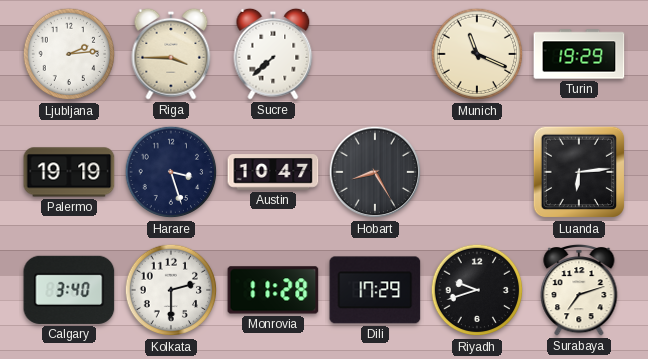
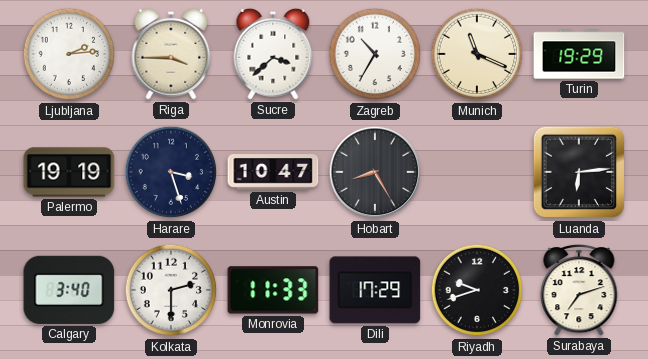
Sucre: 7:38 -> 3:38 (273, 54)
Zagreb: none -> 10:35 (375, 54)
Monrovia: 11:28 -> 11:33 (273, 290)
